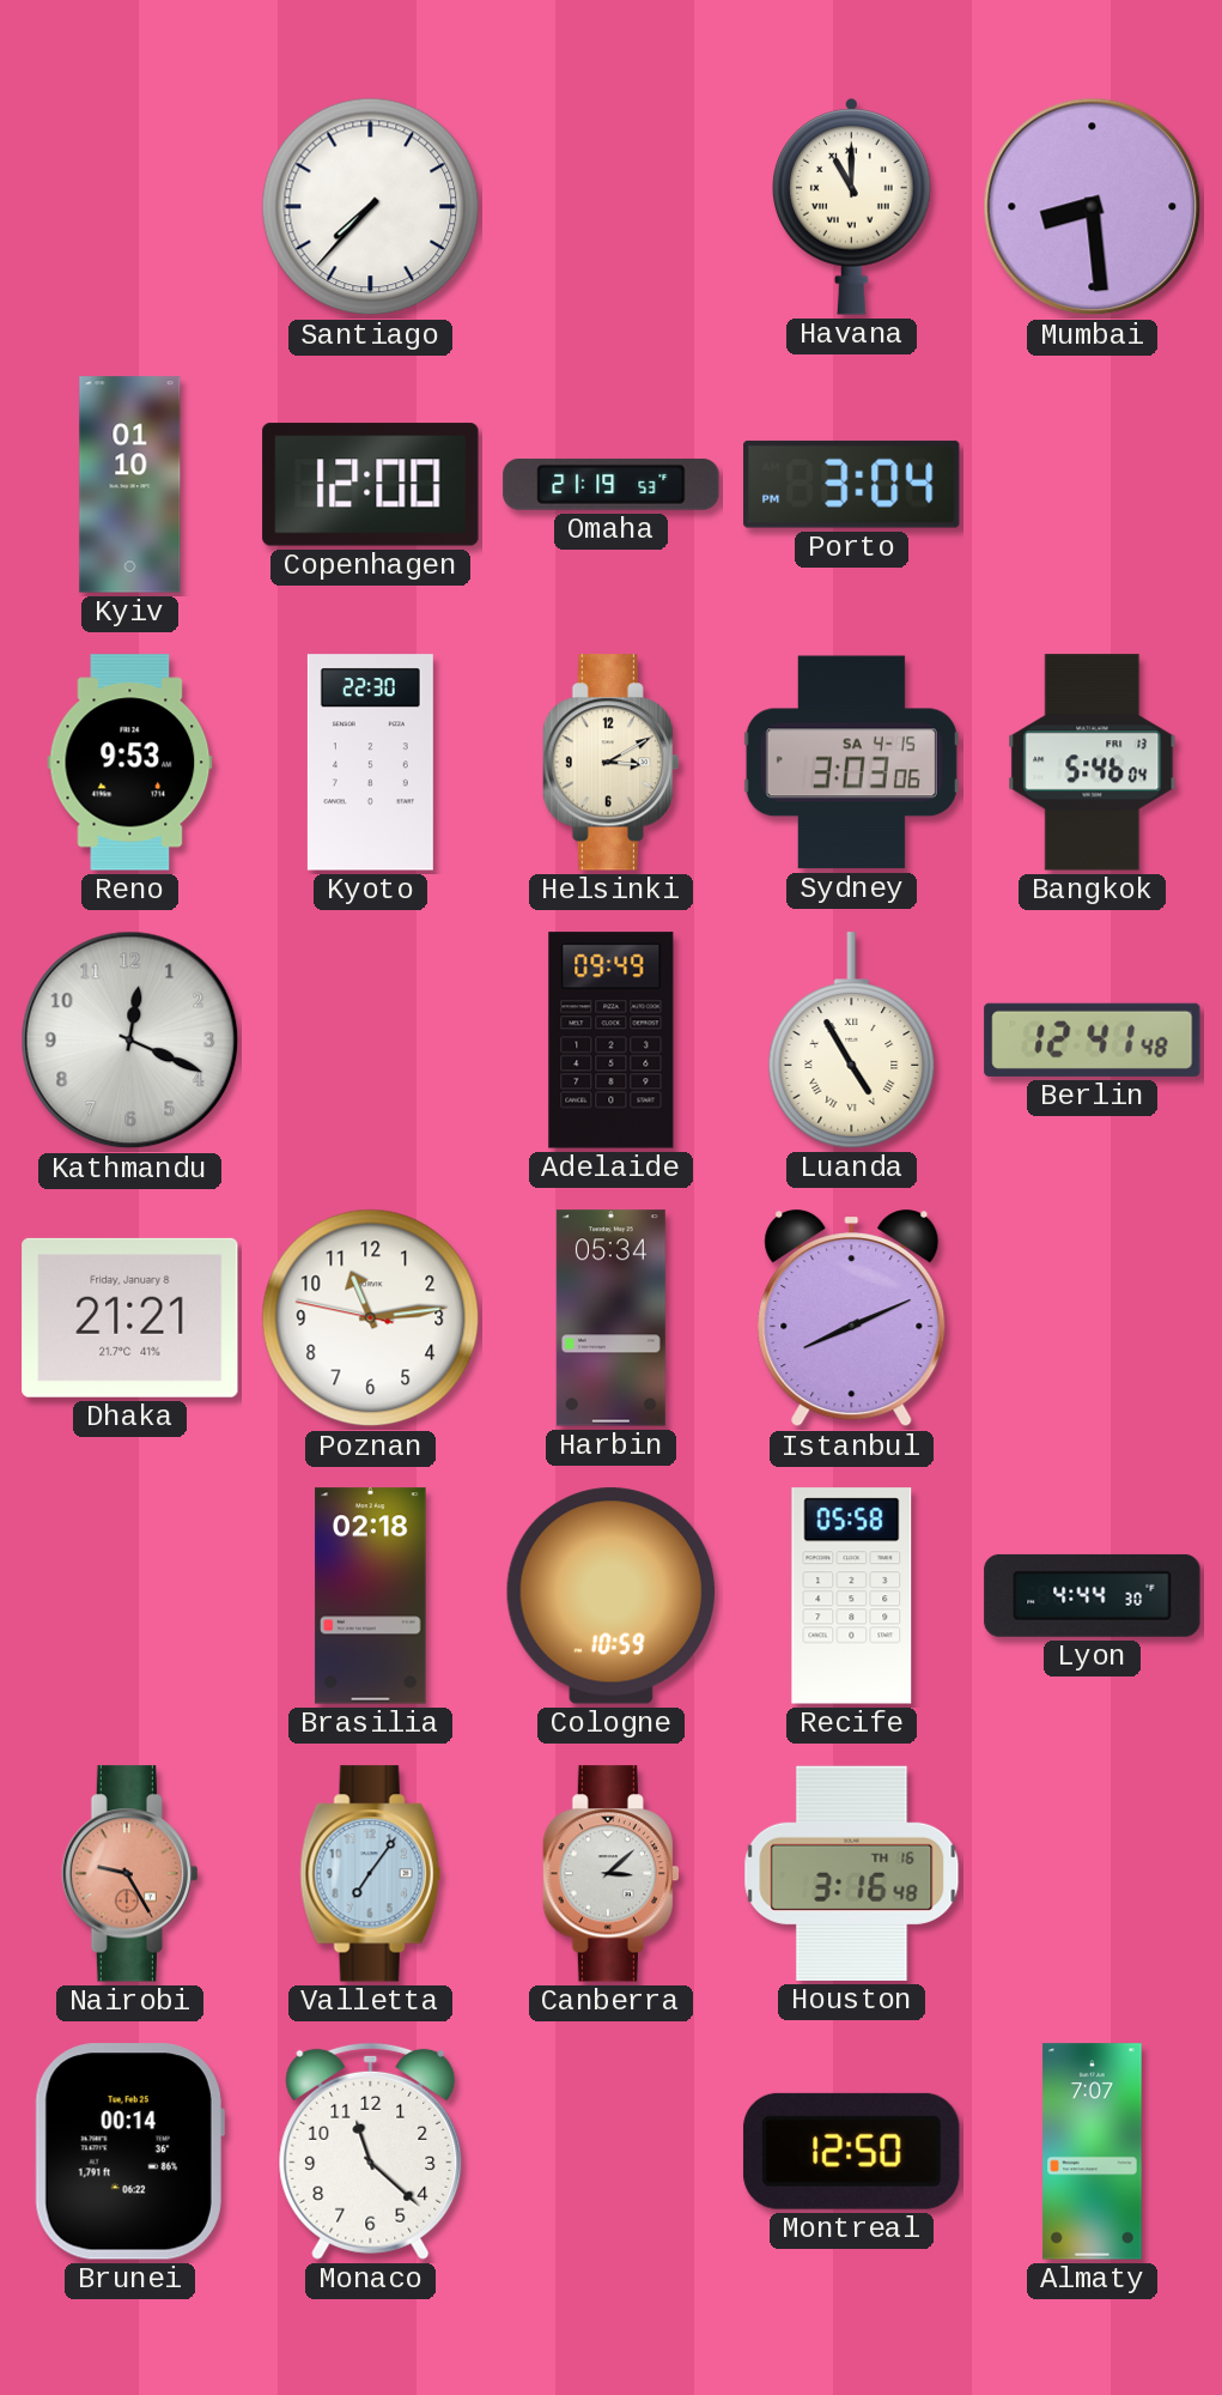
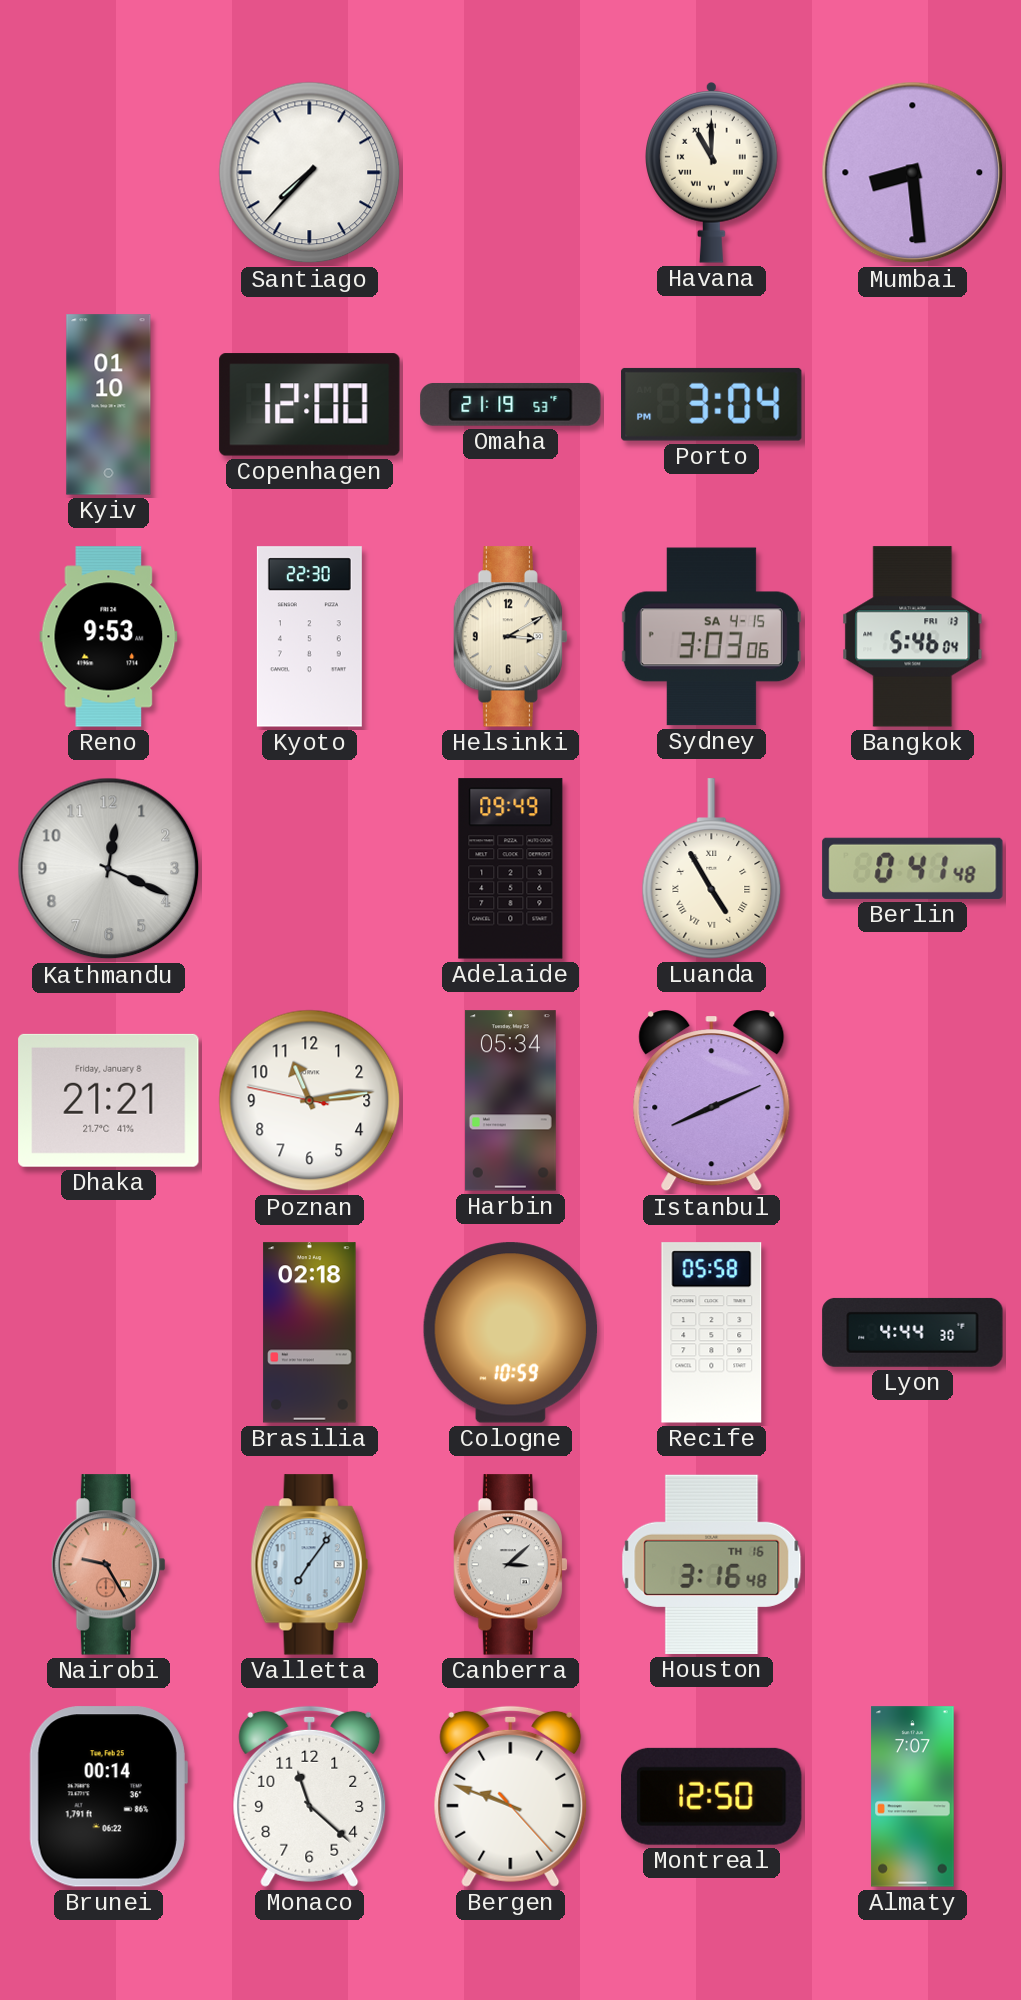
Berlin: 12:41 -> 0:41 (913, 868)
Bergen: none -> 9:48 (511, 1796)
